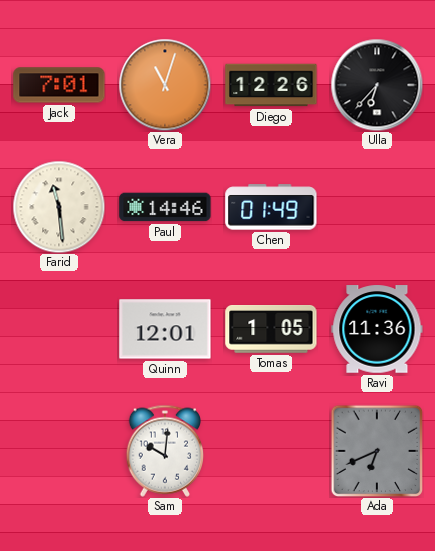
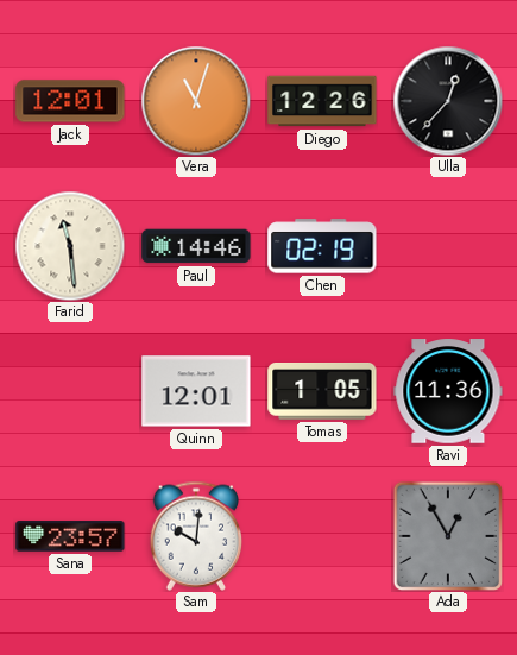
Jack: 7:01 -> 12:01 (70, 101)
Ulla: 6:37 -> 12:37 (448, 101)
Chen: 01:49 -> 02:19 (322, 246)
Sana: none -> 23:57 (70, 536)
Ada: 6:41 -> 12:55 (448, 536)
